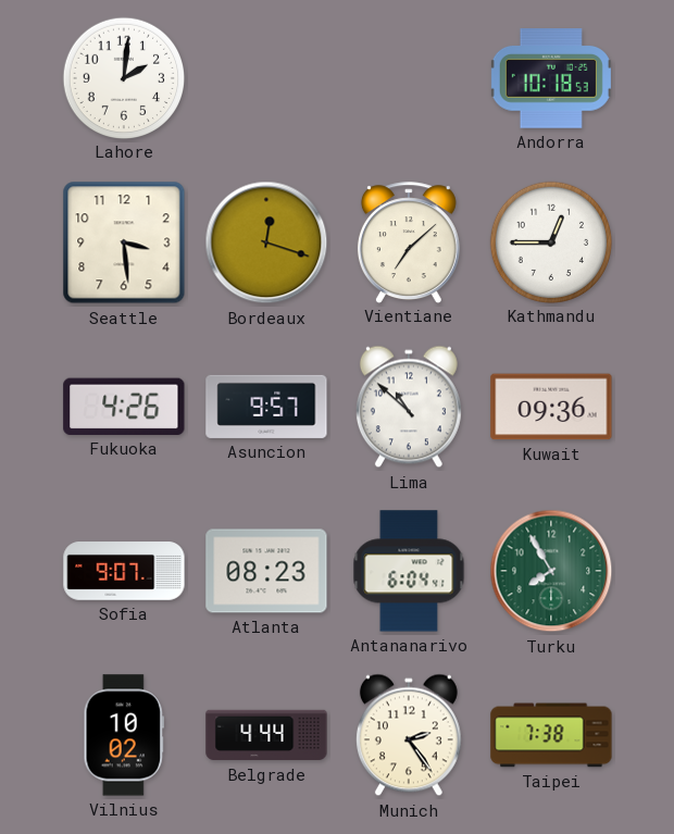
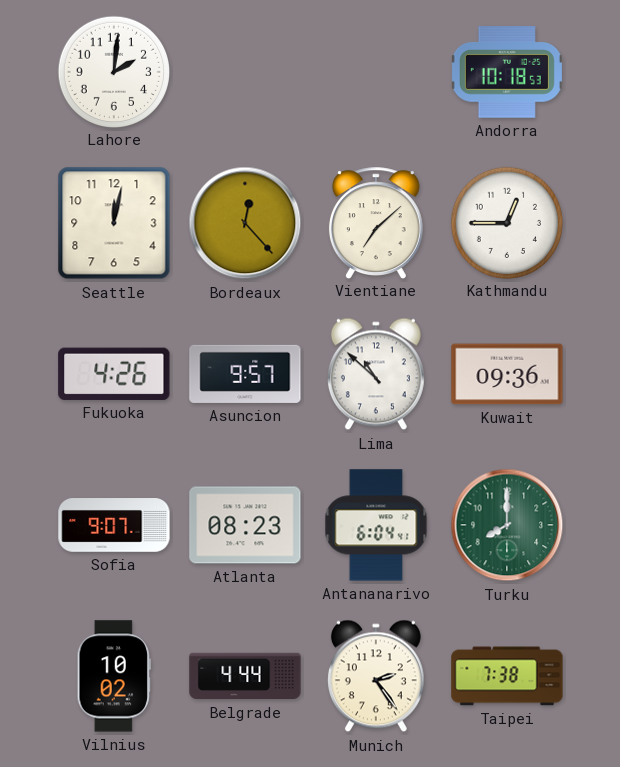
Seattle: 3:29 -> 12:02 (114, 223)
Bordeaux: 12:18 -> 12:23 (245, 223)
Turku: 7:55 -> 8:00 (507, 525)
